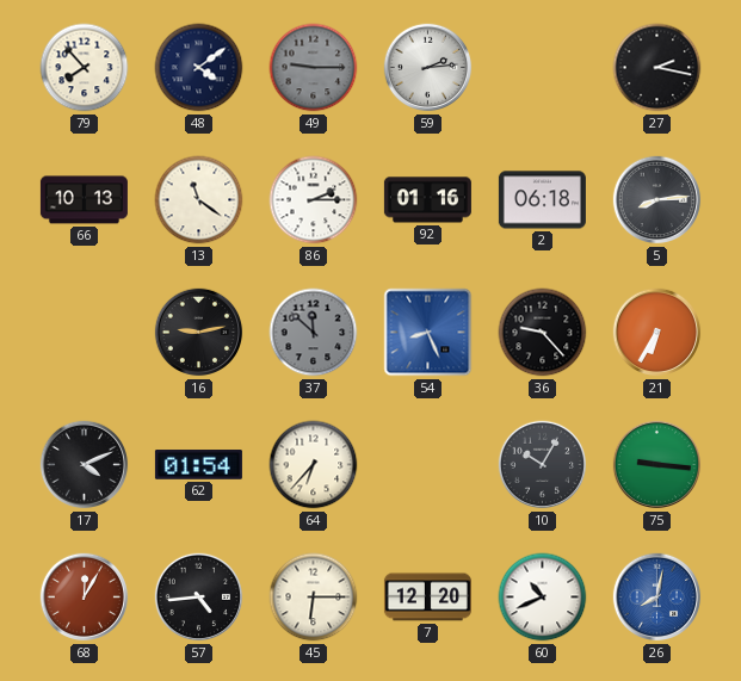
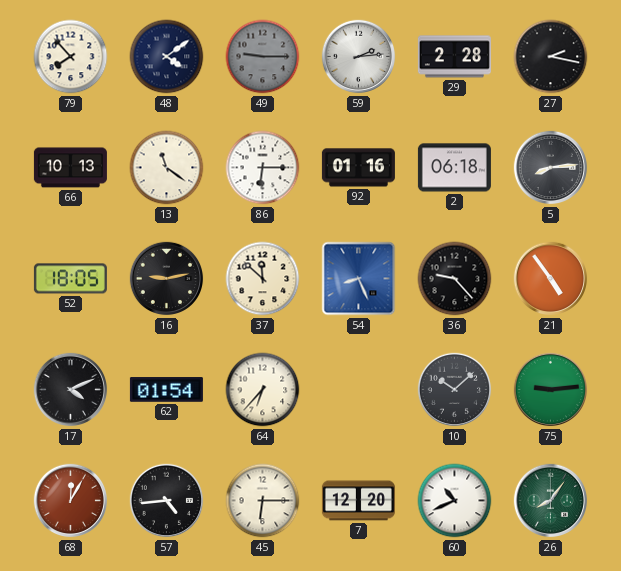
29: none -> 2:28 (454, 57)
86: 2:15 -> 6:15 (263, 168)
52: none -> 18:05 (70, 279)
37 dial: grey -> cream (263, 279)
21: 6:35 -> 4:54 (551, 279)
10: 10:05 -> 10:08 (455, 390)
75: 9:16 -> 9:14 (551, 390)
26: 8:02 -> 8:06 (551, 501)
26 dial: blue -> green (551, 501)
